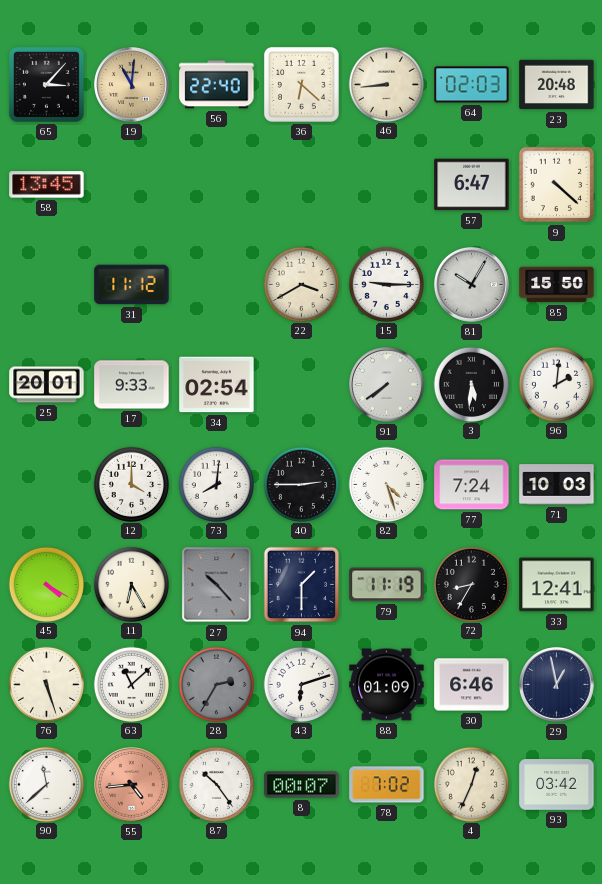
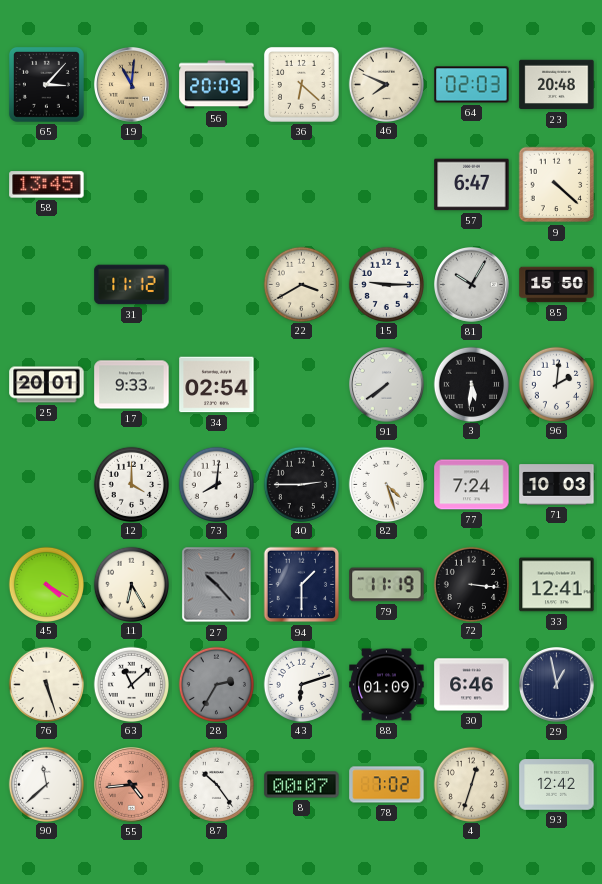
56: 22:40 -> 20:09 (217, 85)
46: 8:44 -> 7:49 (386, 84)
72: 8:35 -> 3:16 (471, 584)
4: 12:34 -> 12:33 (471, 784)
93: 03:42 -> 12:42 (557, 785)
